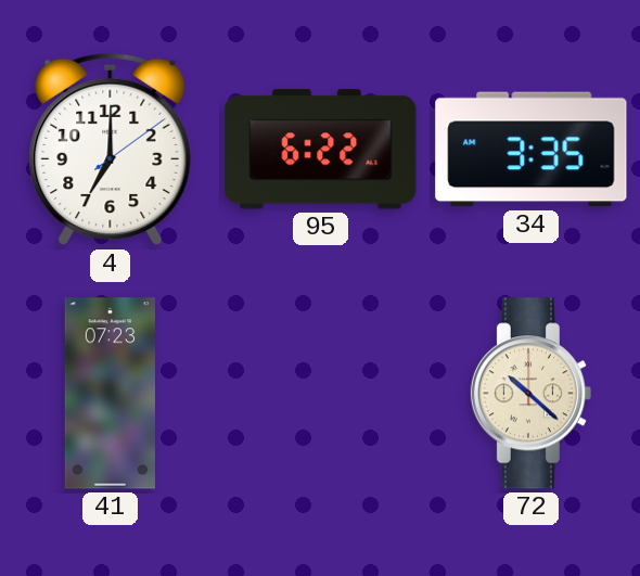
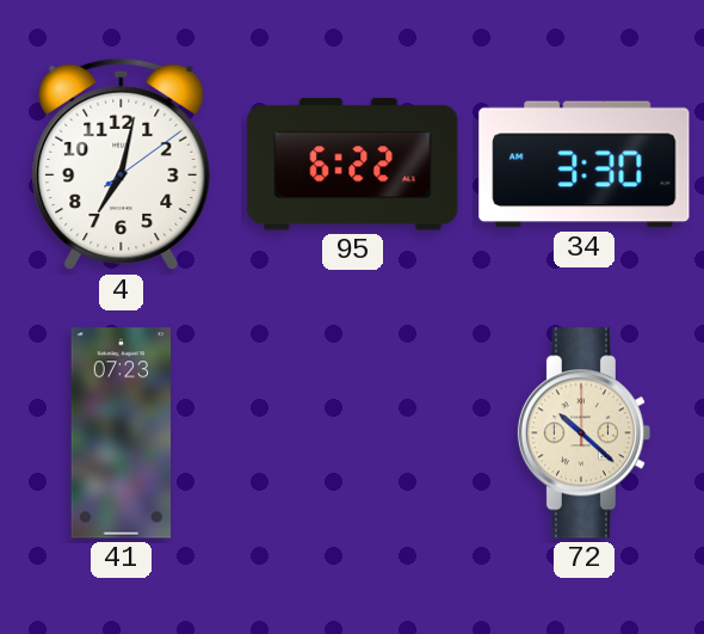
4: 7:00 -> 7:02 (122, 165)
34: 3:35 -> 3:30 (585, 165)
